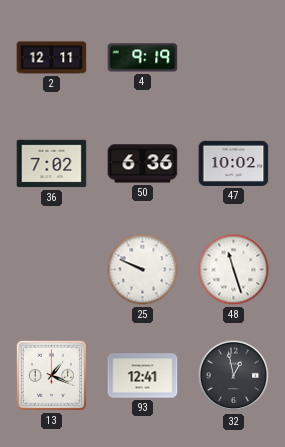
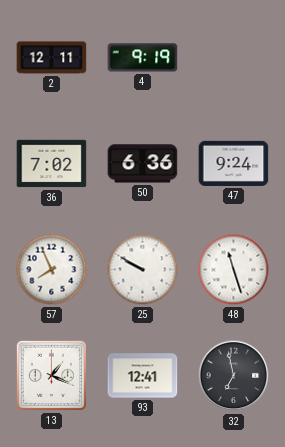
47: 10:02 -> 9:24 (234, 163)
57: none -> 7:56 (52, 270)
25: 9:49 -> 9:50 (143, 270)
32: 12:58 -> 6:58 (234, 376)
